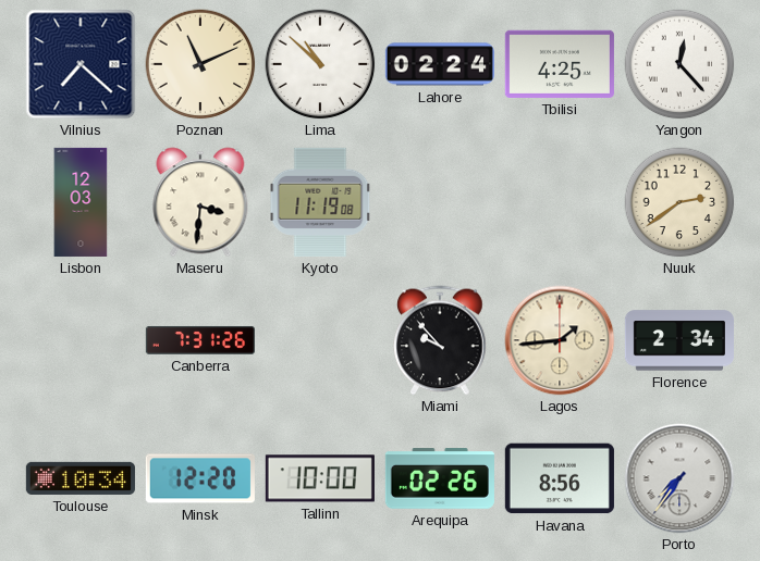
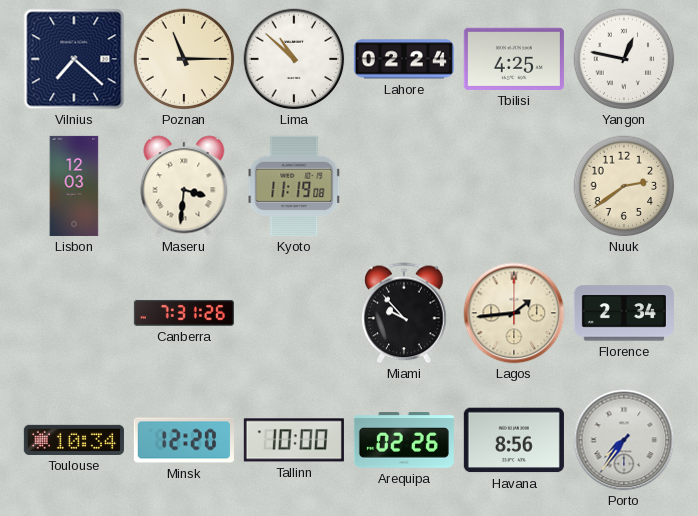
Poznan: 11:11 -> 11:15 (184, 59)
Yangon: 12:23 -> 12:47 (624, 59)
